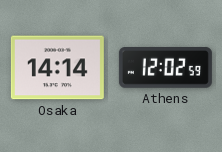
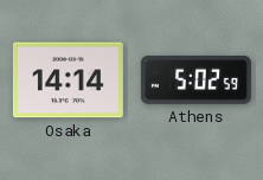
Athens: 12:02 -> 5:02 (195, 81)
